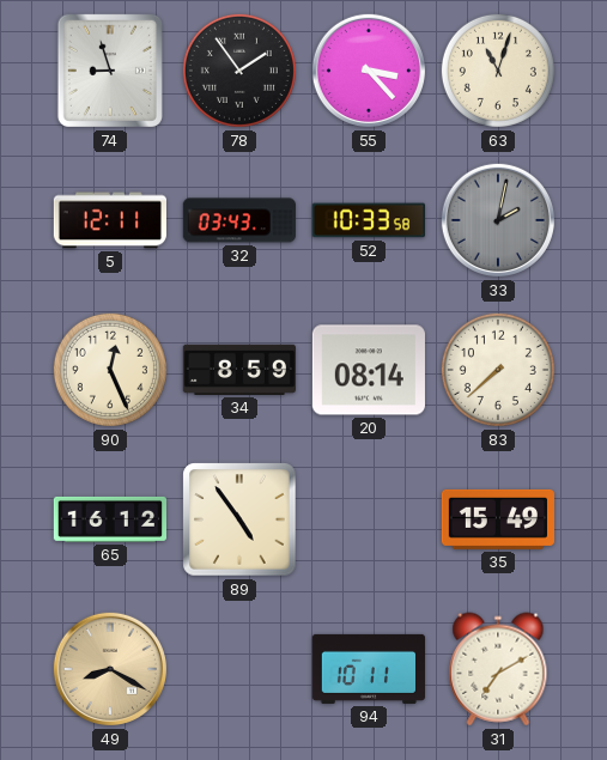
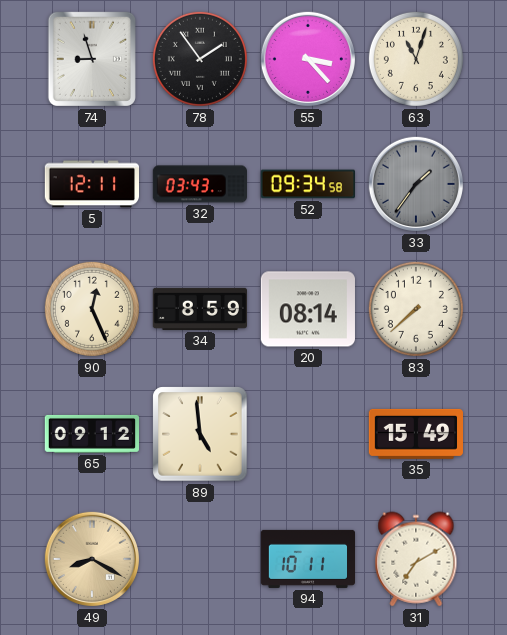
52: 10:33 -> 09:34 (307, 184)
33: 2:02 -> 1:36 (416, 184)
65: 16:12 -> 09:12 (91, 434)
89: 4:54 -> 4:59 (200, 434)
